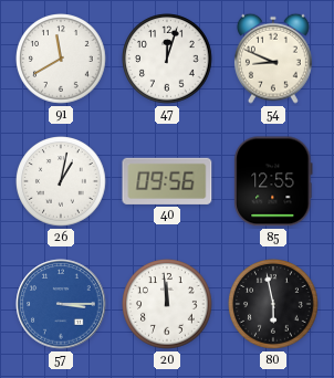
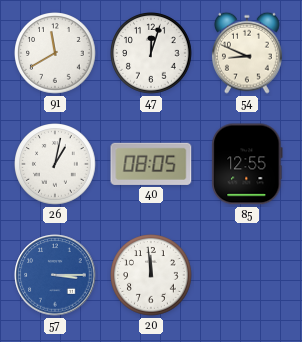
40: 09:56 -> 08:05 (151, 164)
80: 5:58 -> none (273, 304)
